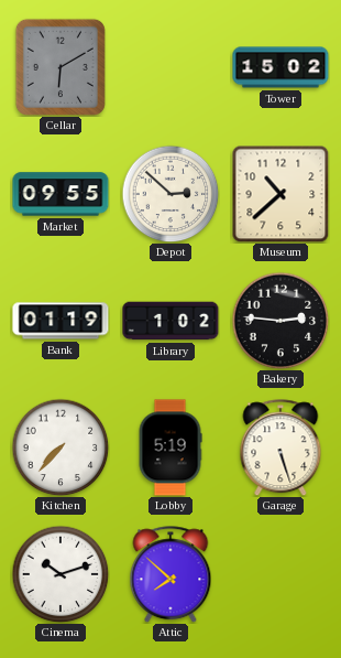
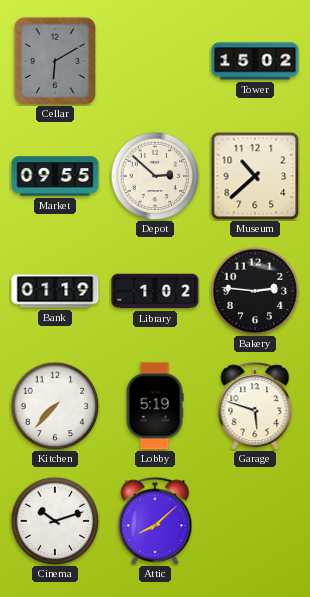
Garage: 5:27 -> 5:48 (255, 406)
Attic: 7:52 -> 8:08 (155, 521)
